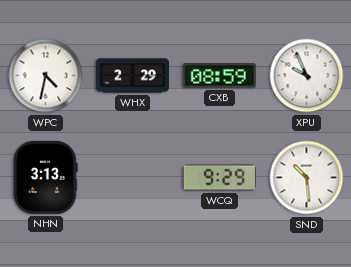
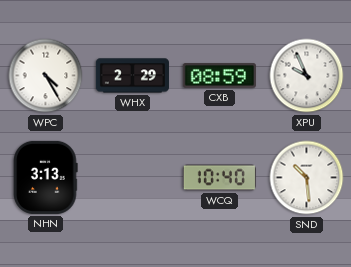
WPC: 4:32 -> 4:25 (46, 76)
WCQ: 9:29 -> 10:40 (219, 178)
